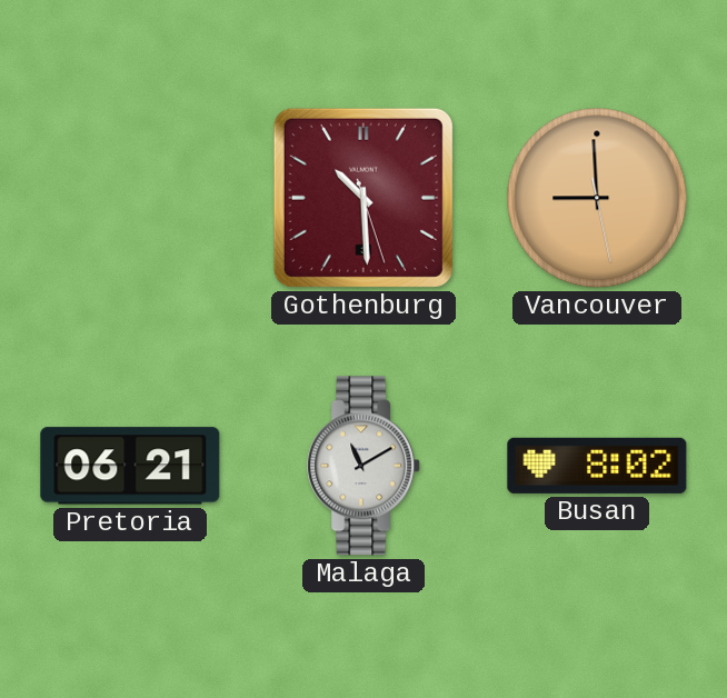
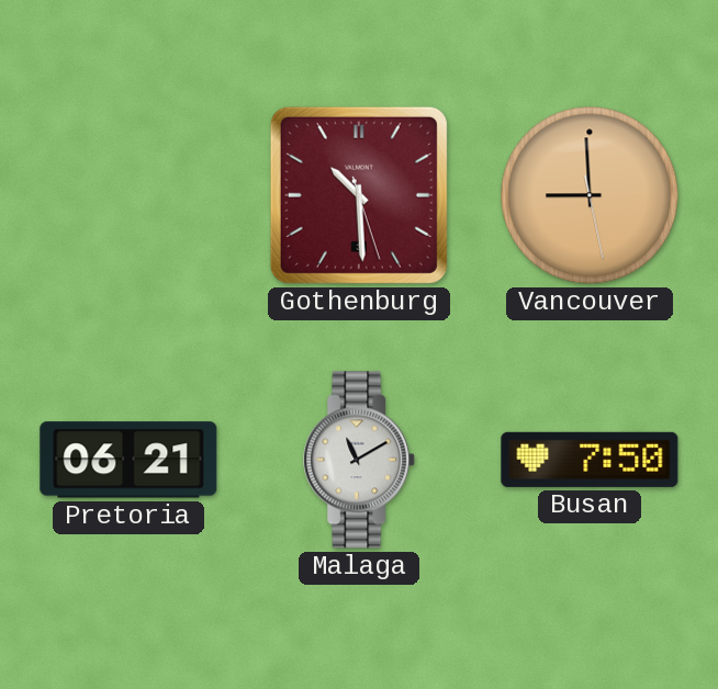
Busan: 8:02 -> 7:50 (590, 460)
